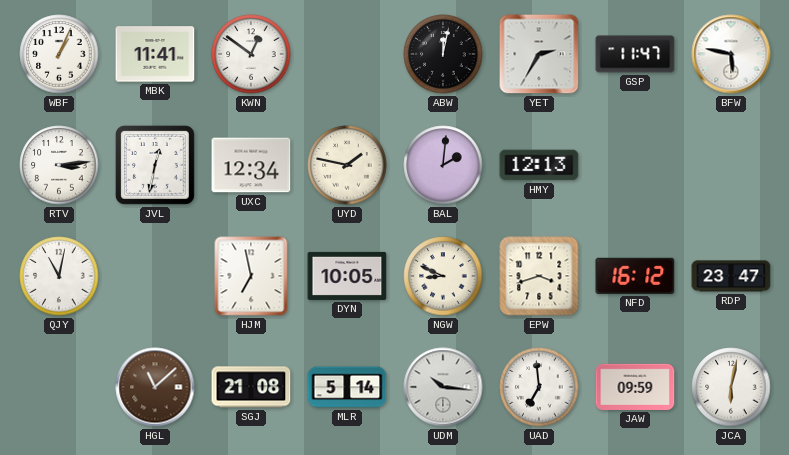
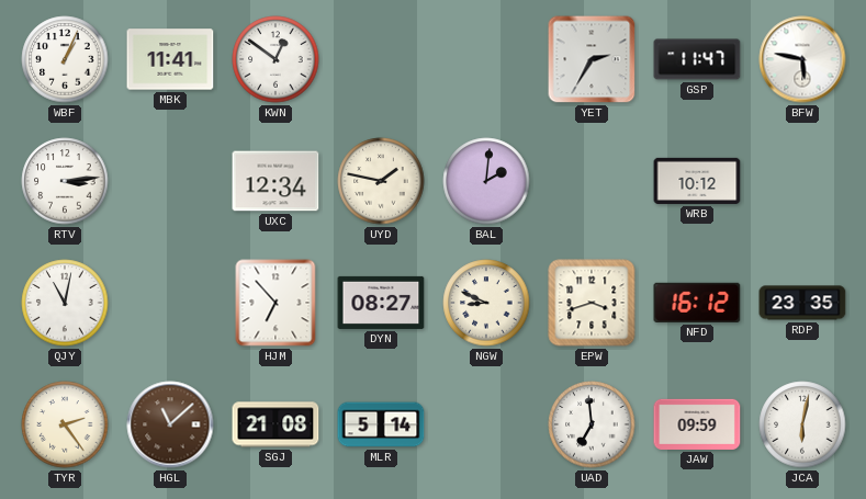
ABW: 12:02 -> none (443, 54)
JVL: 12:32 -> none (155, 165)
HMY: 12:13 -> none (539, 165)
WRB: none -> 10:12 (697, 181)
HJM: 6:58 -> 6:53 (275, 303)
DYN: 10:05 -> 08:27 (381, 303)
RDP: 23:47 -> 23:35 (802, 303)
TYR: none -> 2:24 (65, 424)
UDM: 10:16 -> none (443, 387)
